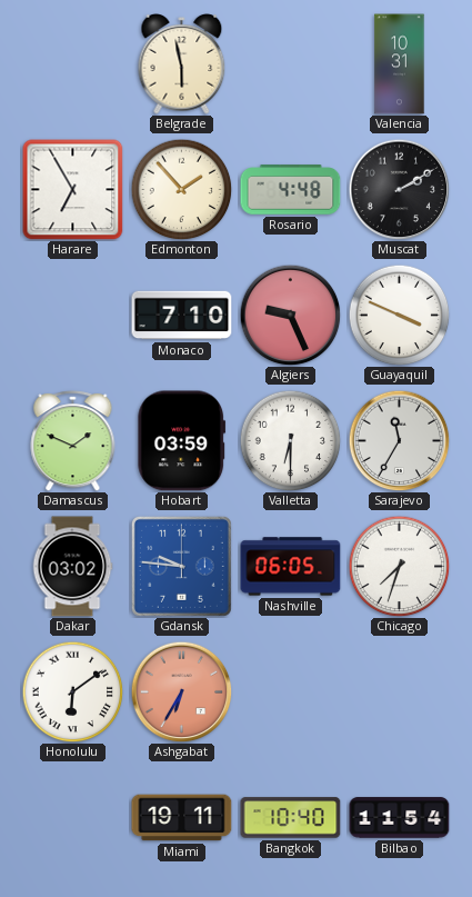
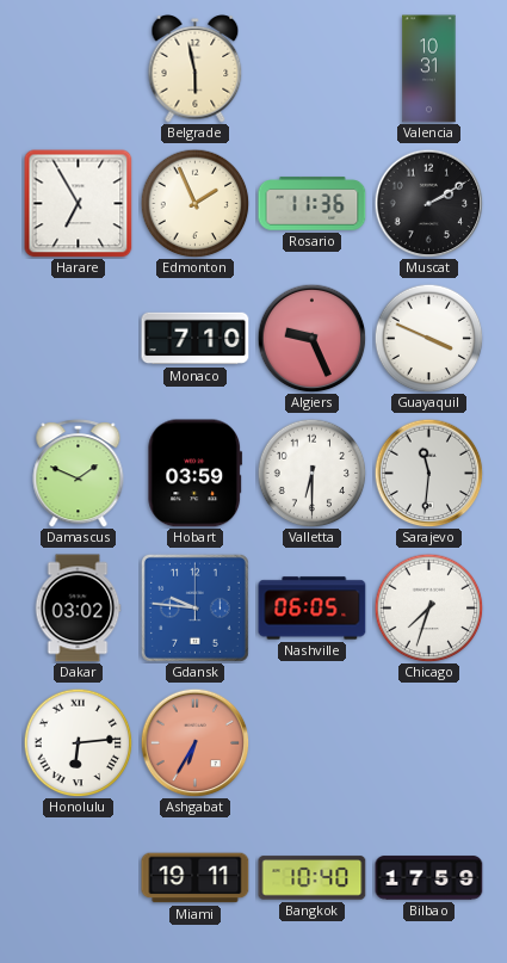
Edmonton: 1:53 -> 1:56 (194, 203)
Rosario: 4:48 -> 11:36 (313, 204)
Sarajevo: 11:35 -> 11:31 (428, 473)
Honolulu: 6:09 -> 6:14 (78, 742)
Bilbao: 11:54 -> 17:59 (429, 878)
